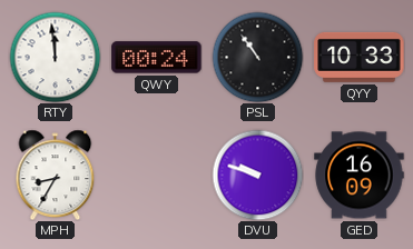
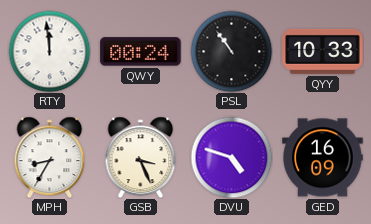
GSB: none -> 3:26 (141, 157)
DVU: 9:48 -> 4:48 (231, 157)
